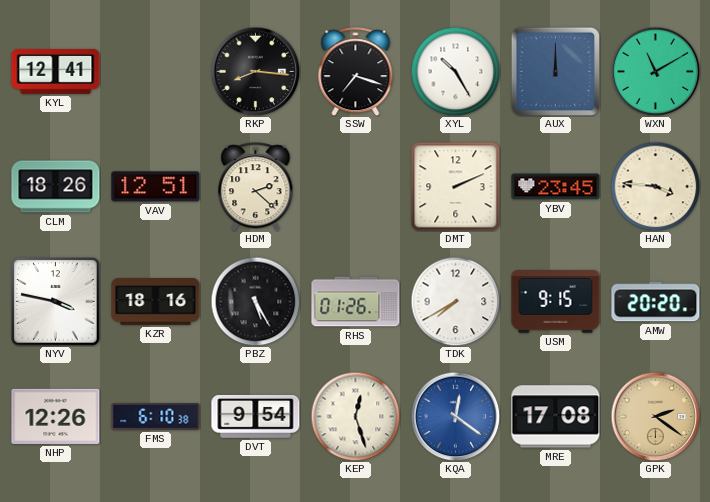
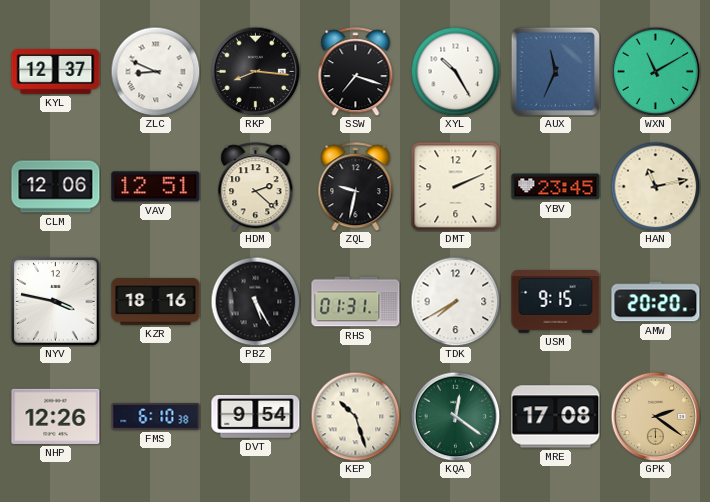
KYL: 12:41 -> 12:37 (56, 72)
ZLC: none -> 8:49 (155, 71)
AUX: 12:00 -> 11:34 (555, 71)
CLM: 18:26 -> 12:06 (56, 187)
ZQL: none -> 9:32 (356, 187)
HAN: 3:46 -> 11:13 (655, 186)
RHS: 01:26 -> 01:31 (356, 302)
KEP: 12:27 -> 10:27 (355, 416)
KQA dial: blue -> green (455, 416)
